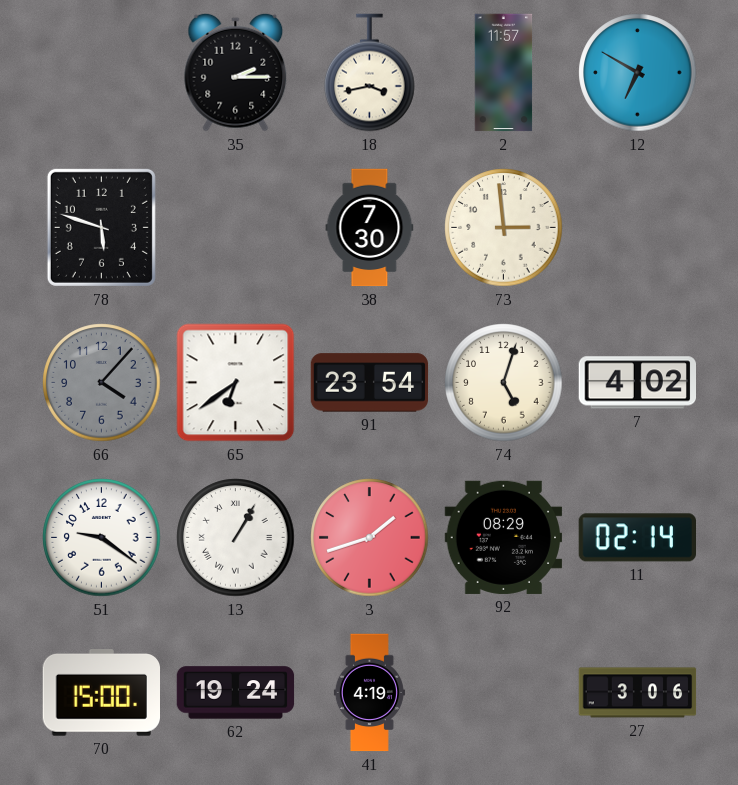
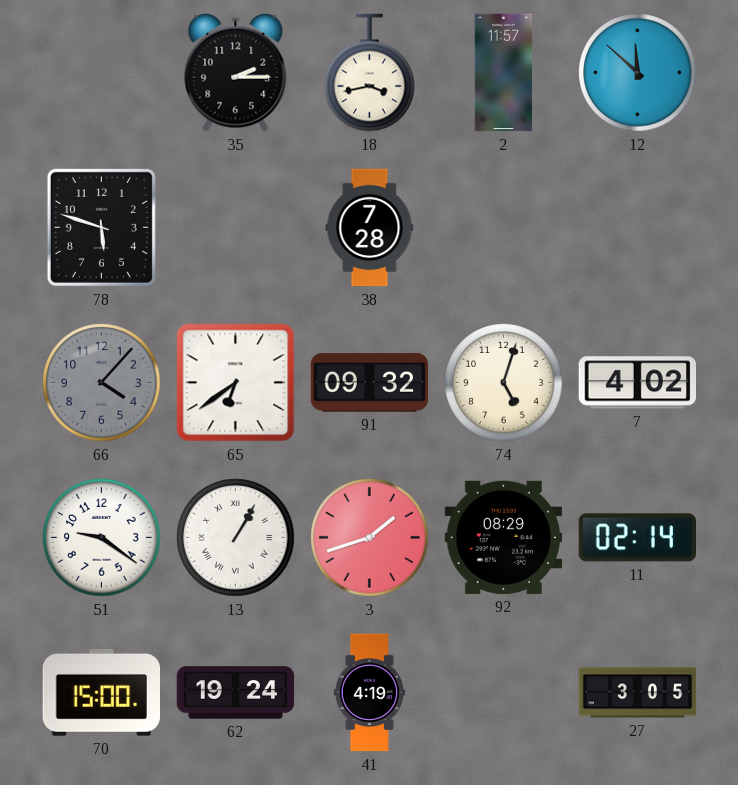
12: 6:50 -> 11:52 (638, 73)
38: 7:30 -> 7:28 (370, 228)
73: 2:59 -> none (504, 228)
91: 23:54 -> 09:32 (370, 383)
27: 3:06 -> 3:05 (638, 693)
